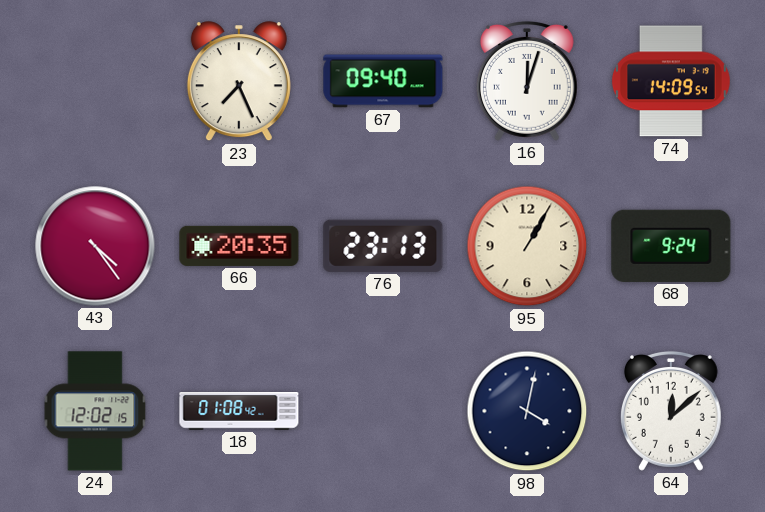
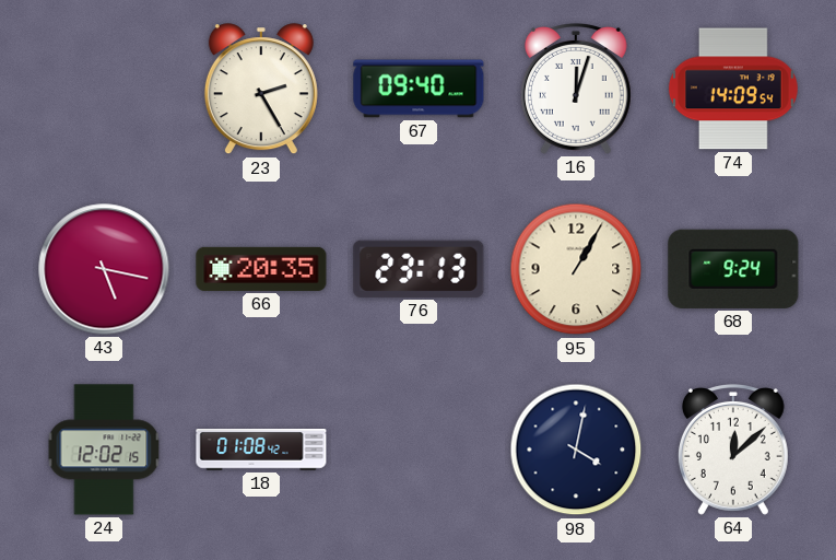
23: 7:26 -> 2:25 (261, 90)
43: 4:24 -> 5:17 (104, 269)
